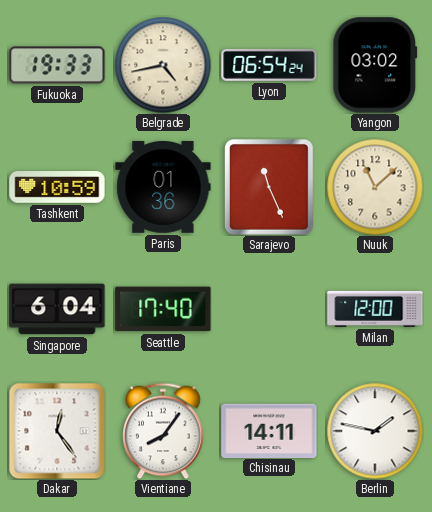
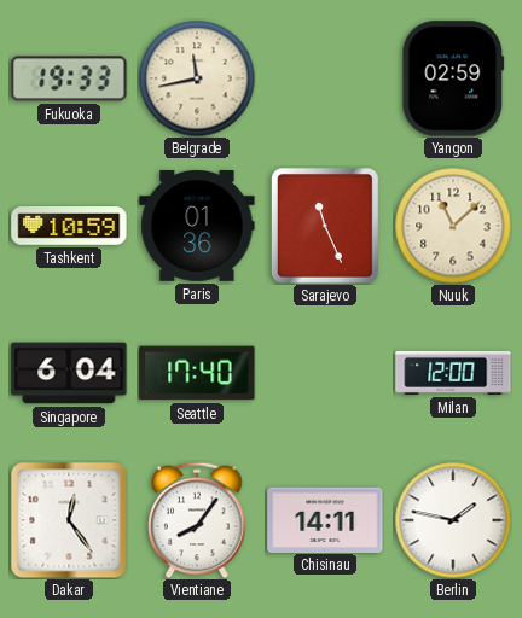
Belgrade: 4:43 -> 11:43 (197, 78)
Lyon: 06:54 -> none (269, 65)
Yangon: 03:02 -> 02:59 (453, 78)
